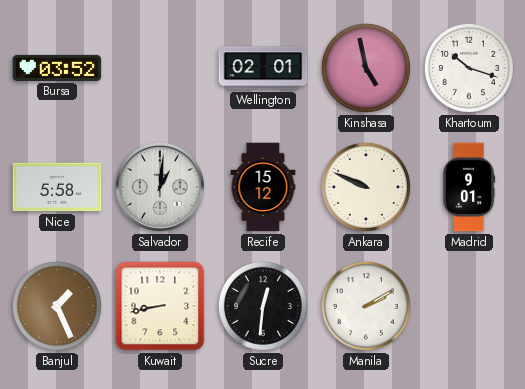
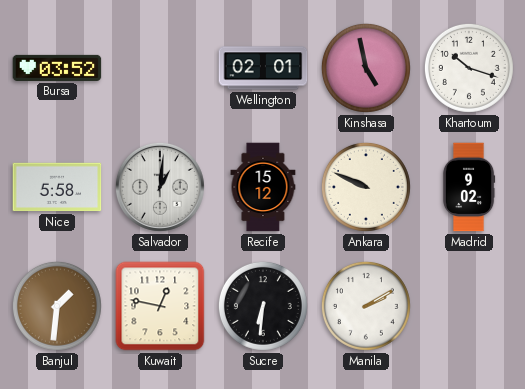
Madrid: 9:01 -> 9:02 (469, 187)
Banjul: 1:26 -> 1:31 (57, 306)
Kuwait: 8:43 -> 12:47 (160, 306)
Sucre: 12:31 -> 6:31 (263, 306)
